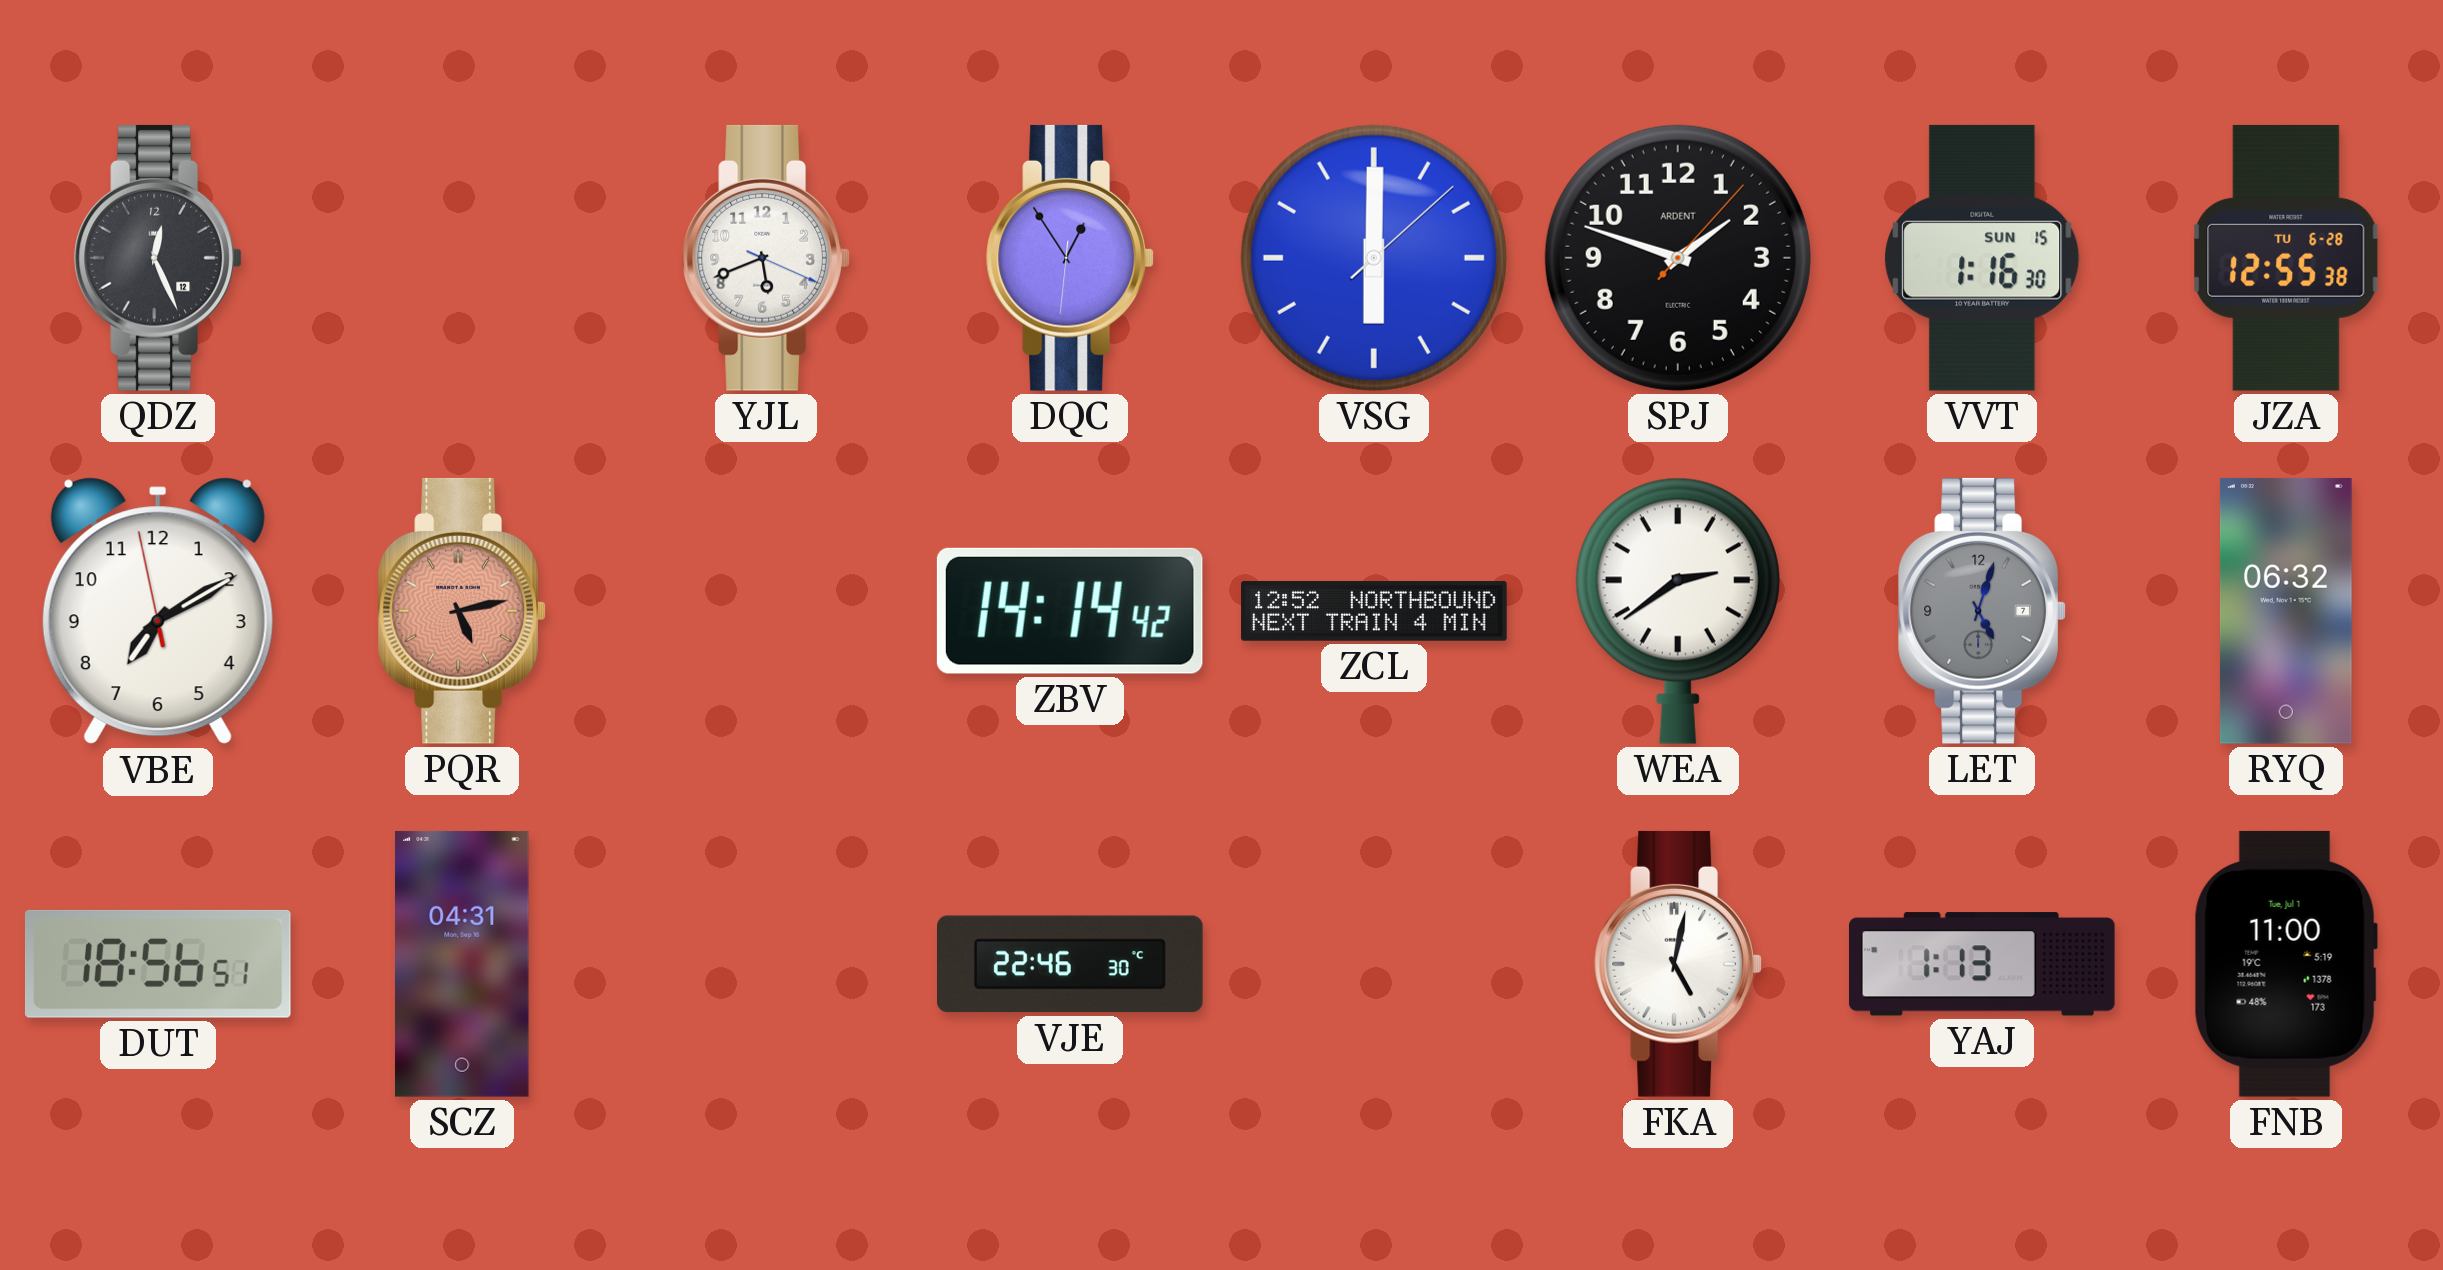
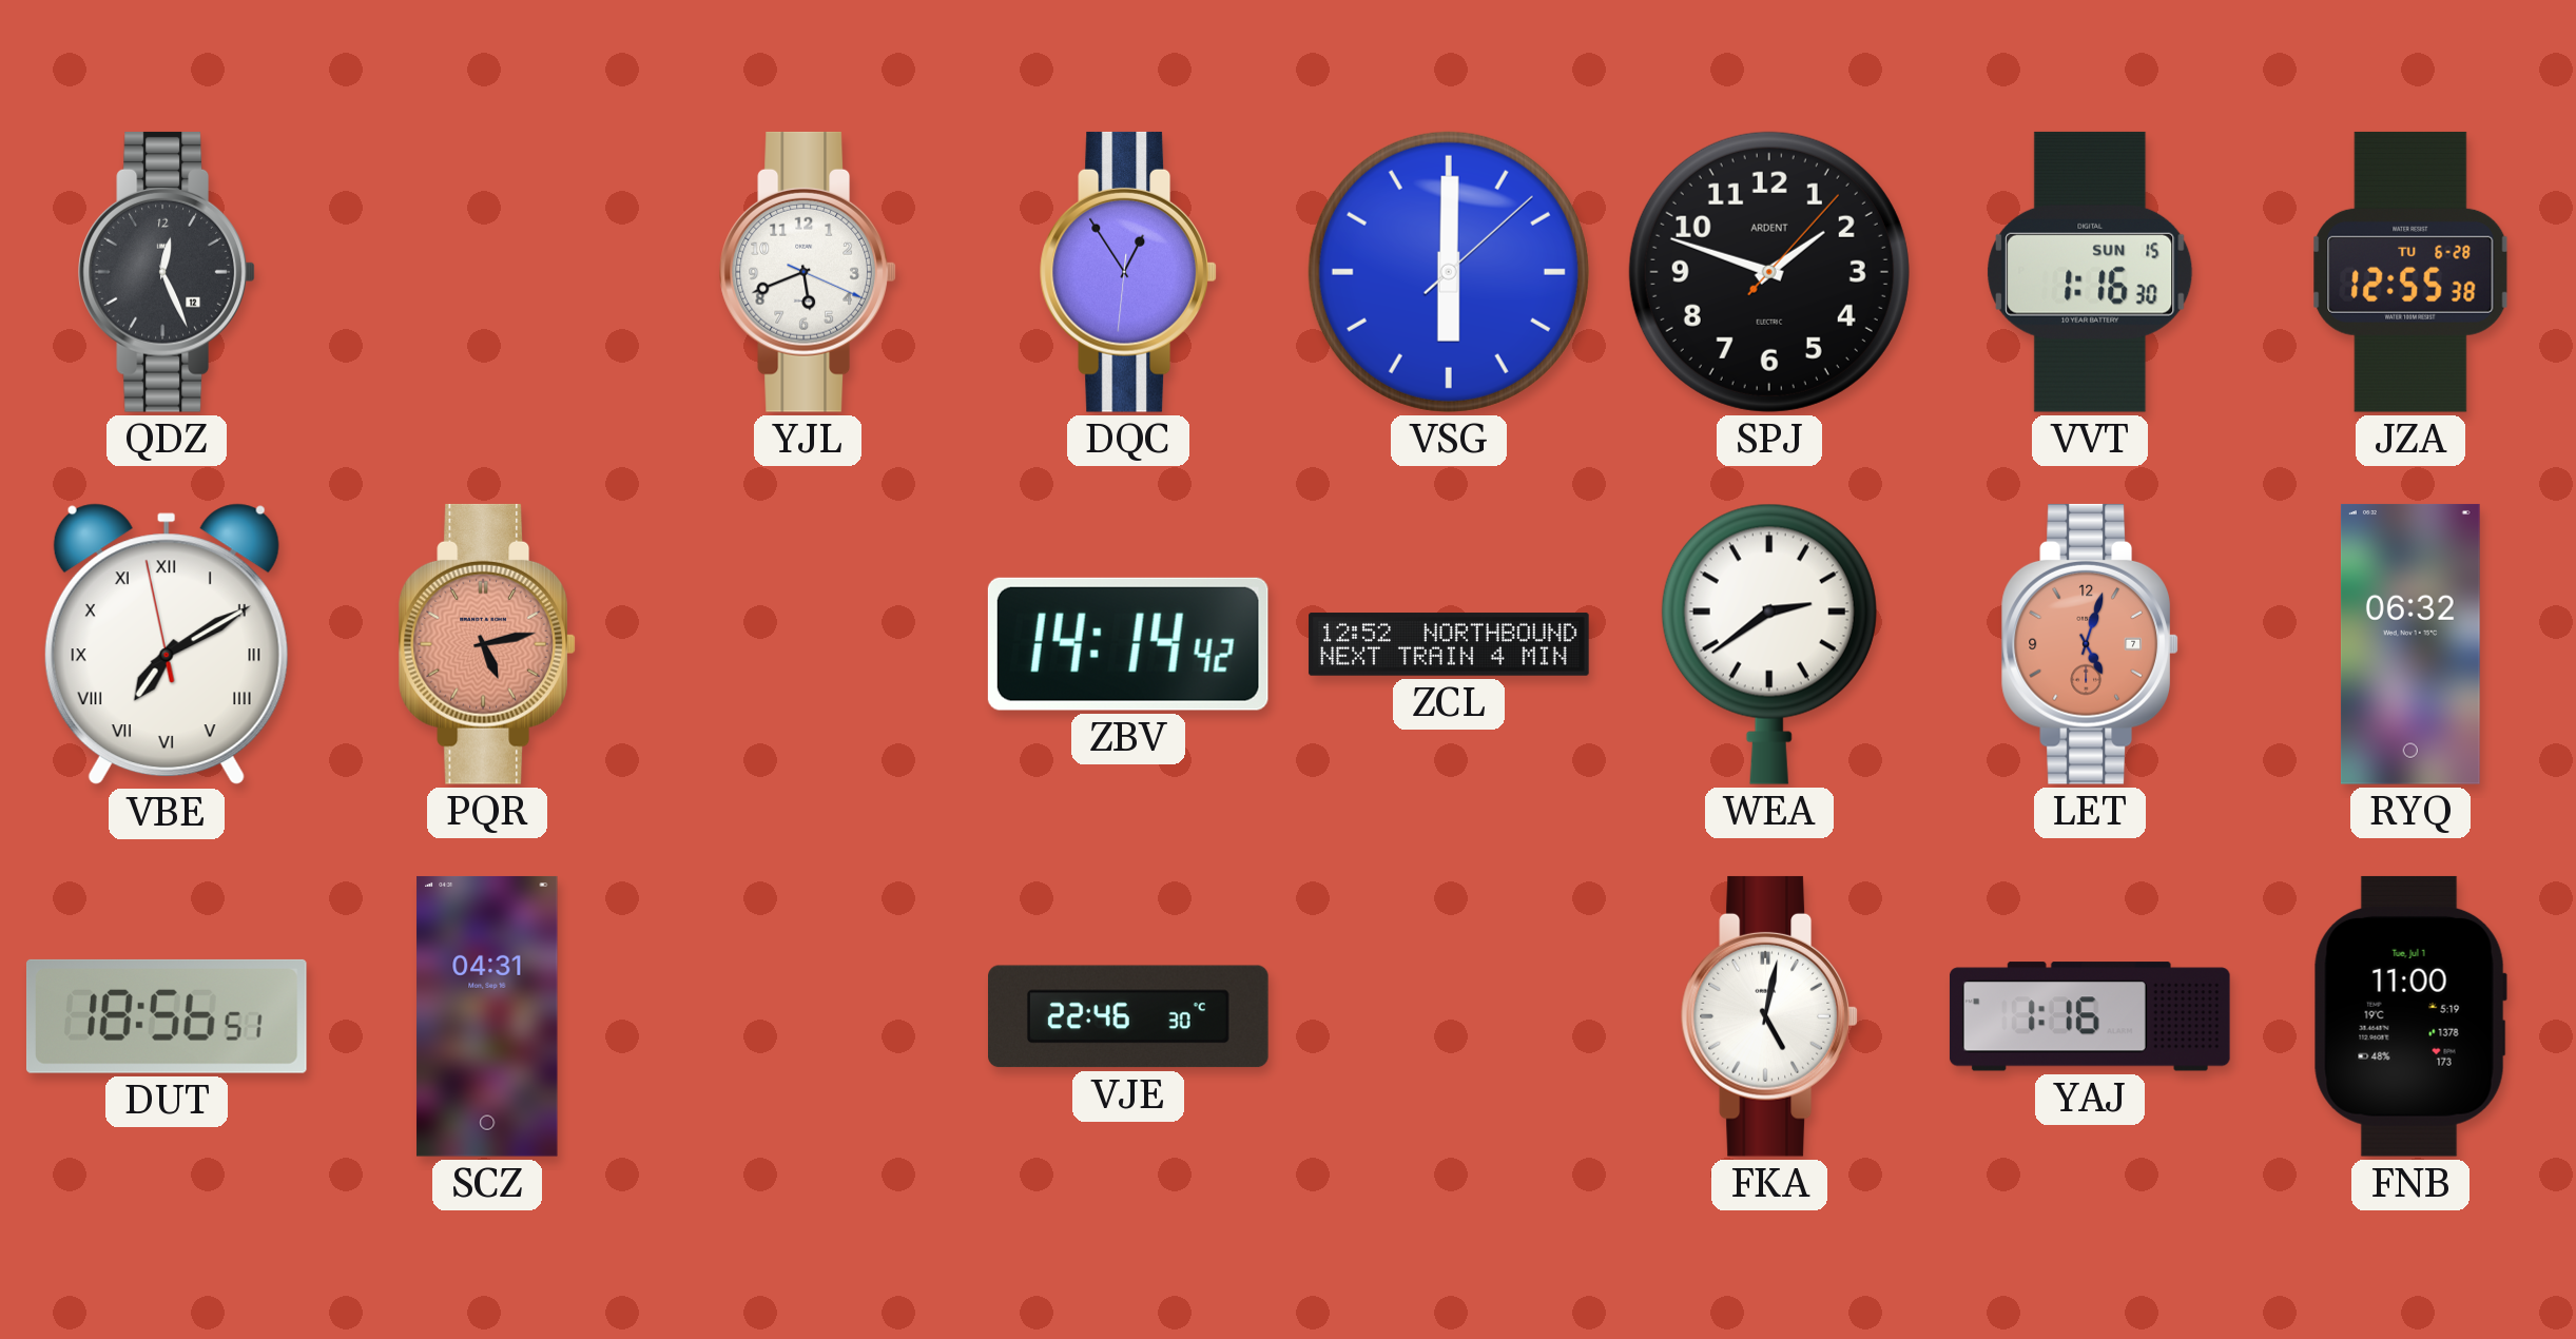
VBE numerals: Arabic -> Roman (167, 644)
LET dial: grey -> salmon (2090, 644)
YAJ: 1:13 -> 1:16 (2090, 1016)
